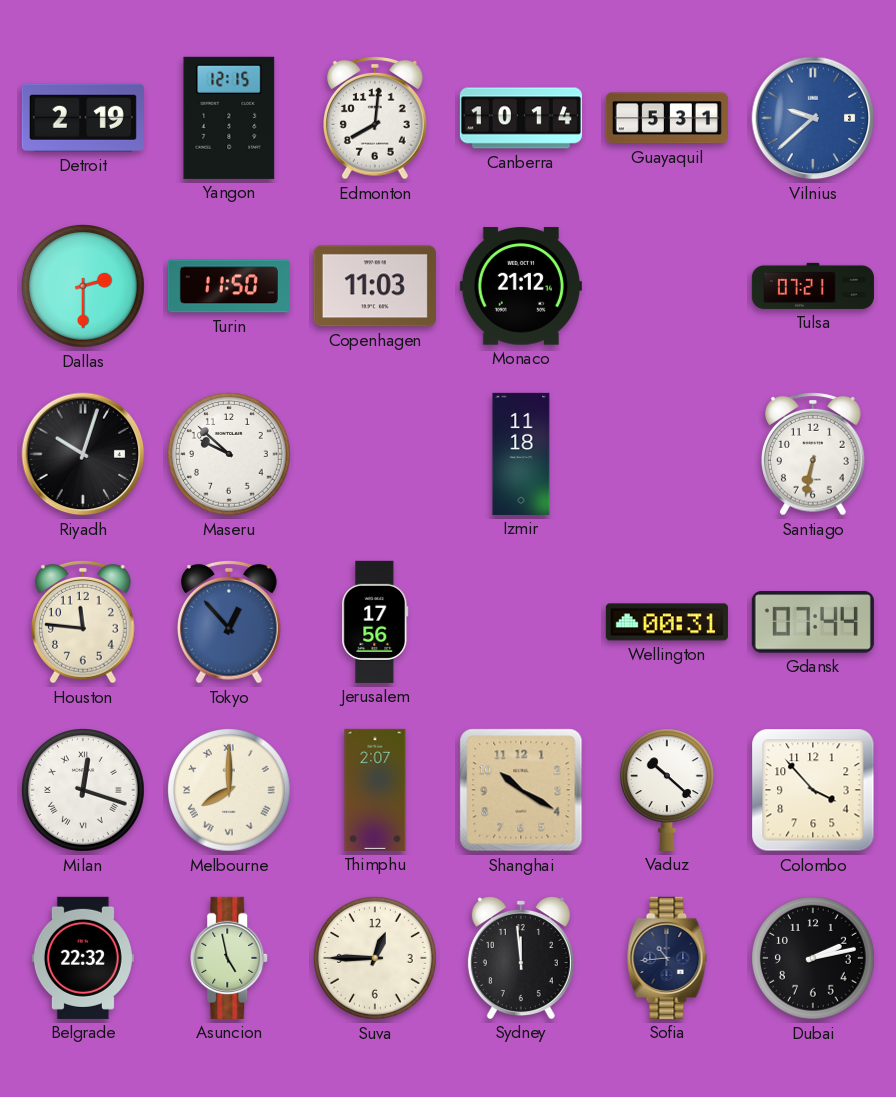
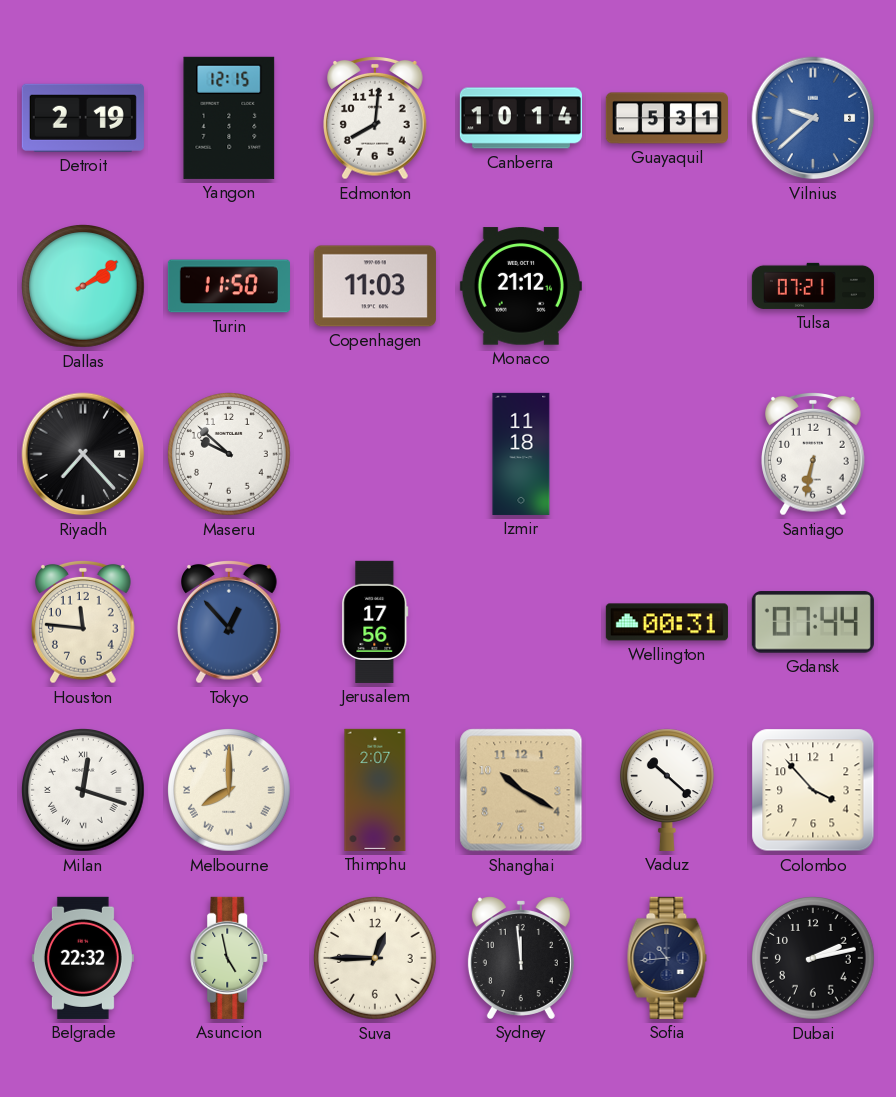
Dallas: 2:30 -> 2:09 (84, 287)
Riyadh: 10:03 -> 7:23 (83, 454)
